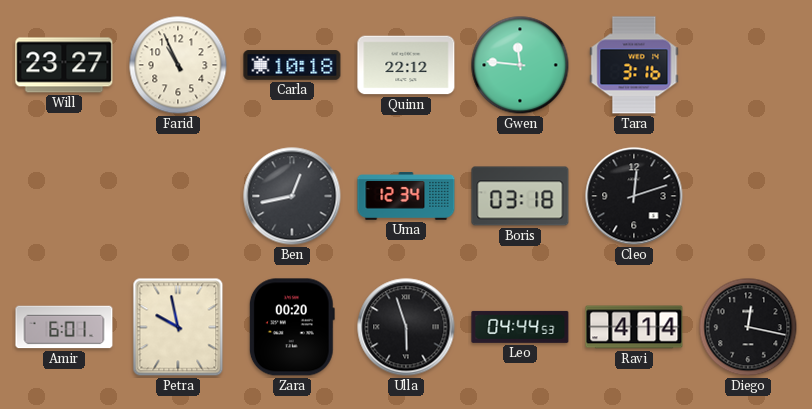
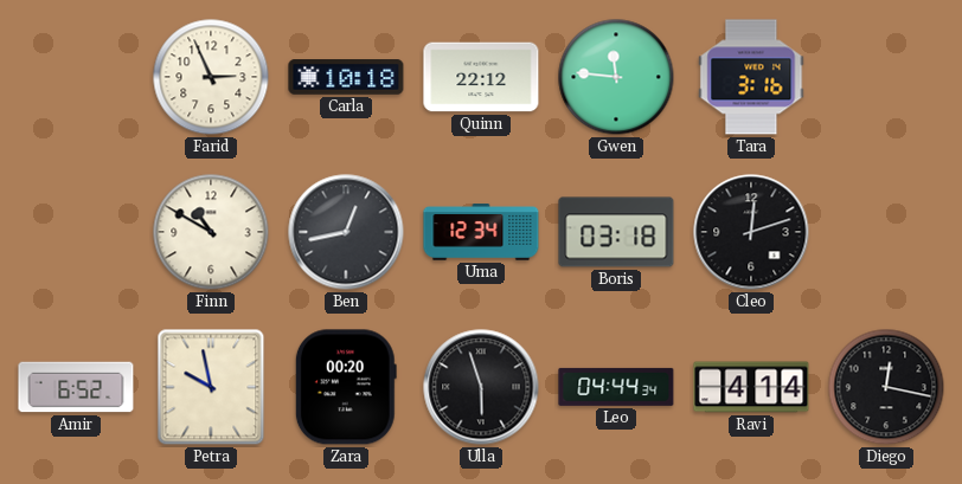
Will: 23:27 -> none (64, 65)
Farid: 10:56 -> 2:56 (211, 77)
Finn: none -> 10:50 (211, 232)
Amir: 6:01 -> 6:52 (76, 387)
Leo: 04:44:53 -> 04:44:34 (616, 387)
